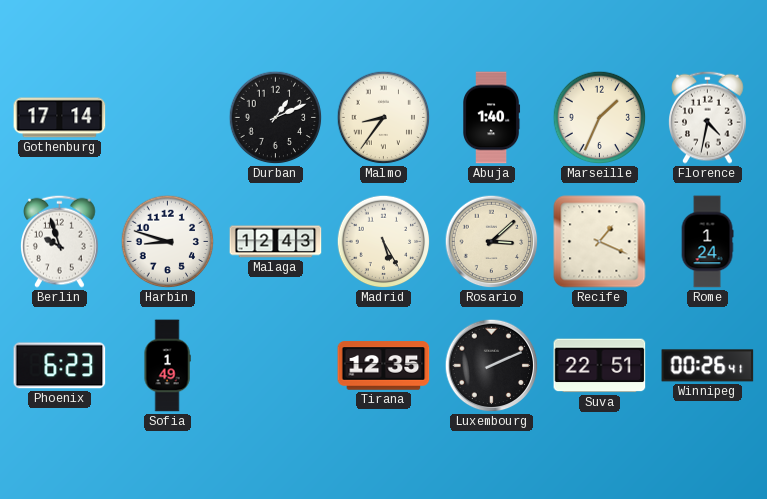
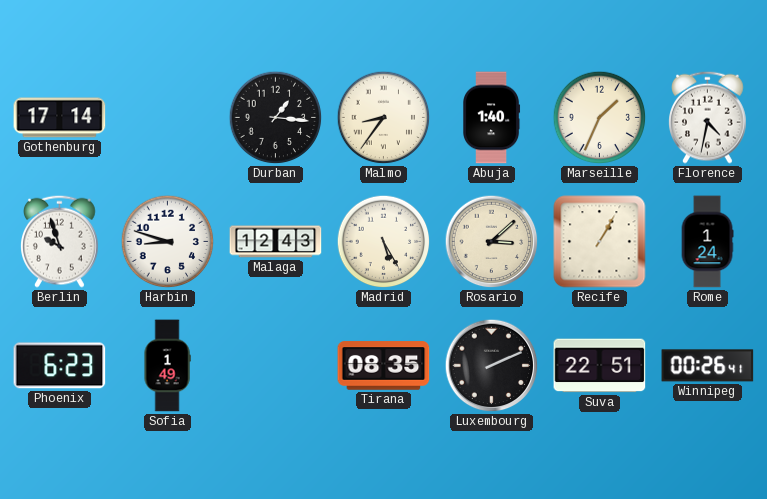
Durban: 1:11 -> 1:16 (276, 118)
Recife: 1:19 -> 1:05 (600, 242)
Tirana: 12:35 -> 08:35 (384, 366)
